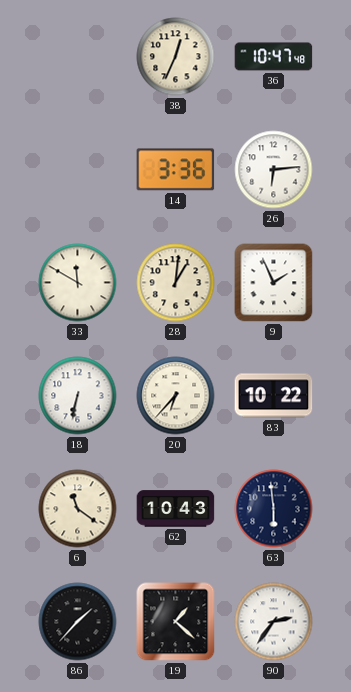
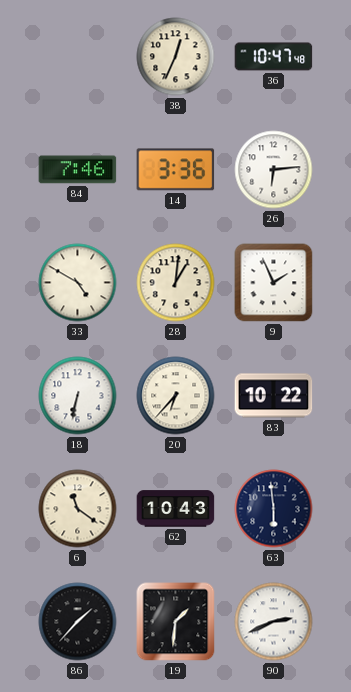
84: none -> 7:46 (78, 170)
33: 11:50 -> 4:50 (78, 283)
19: 1:22 -> 1:31 (176, 622)
90: 2:36 -> 2:41 (274, 622)
